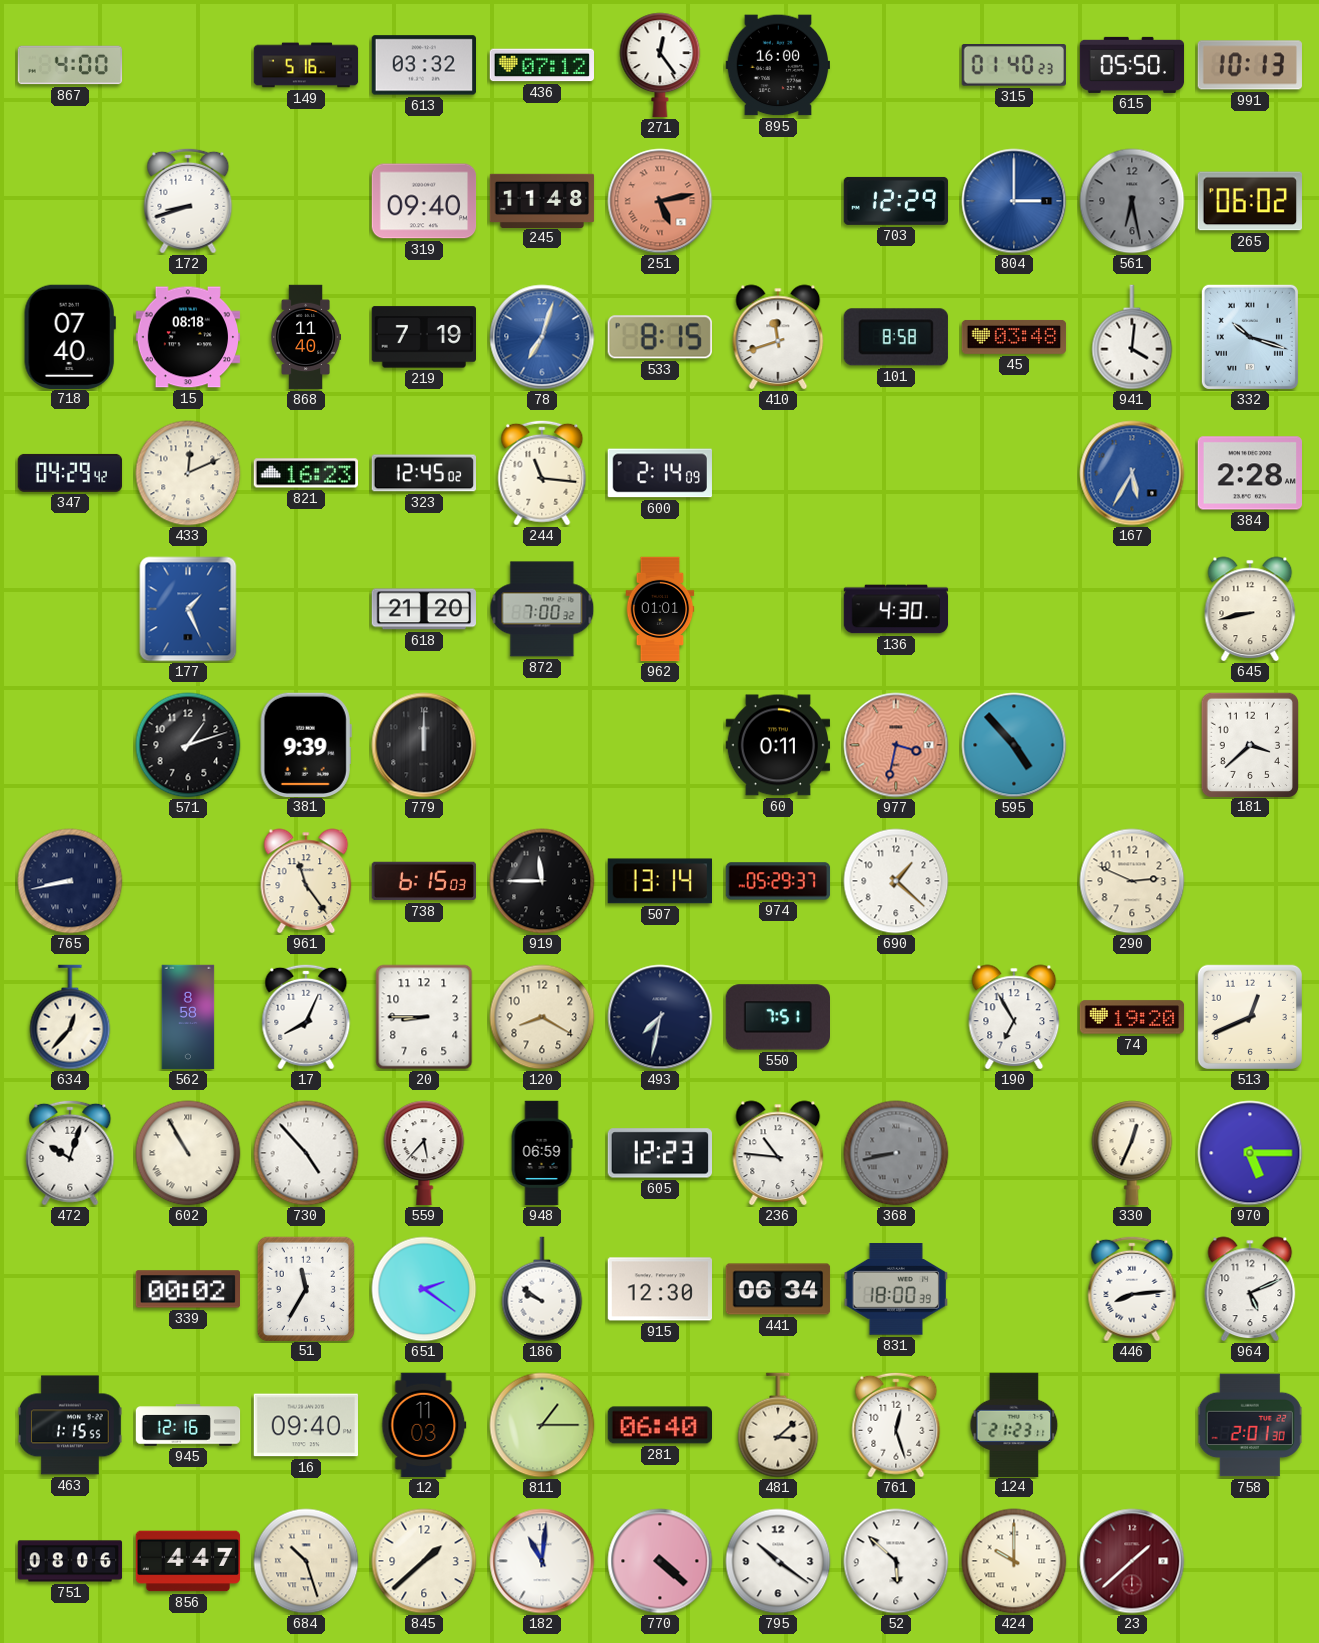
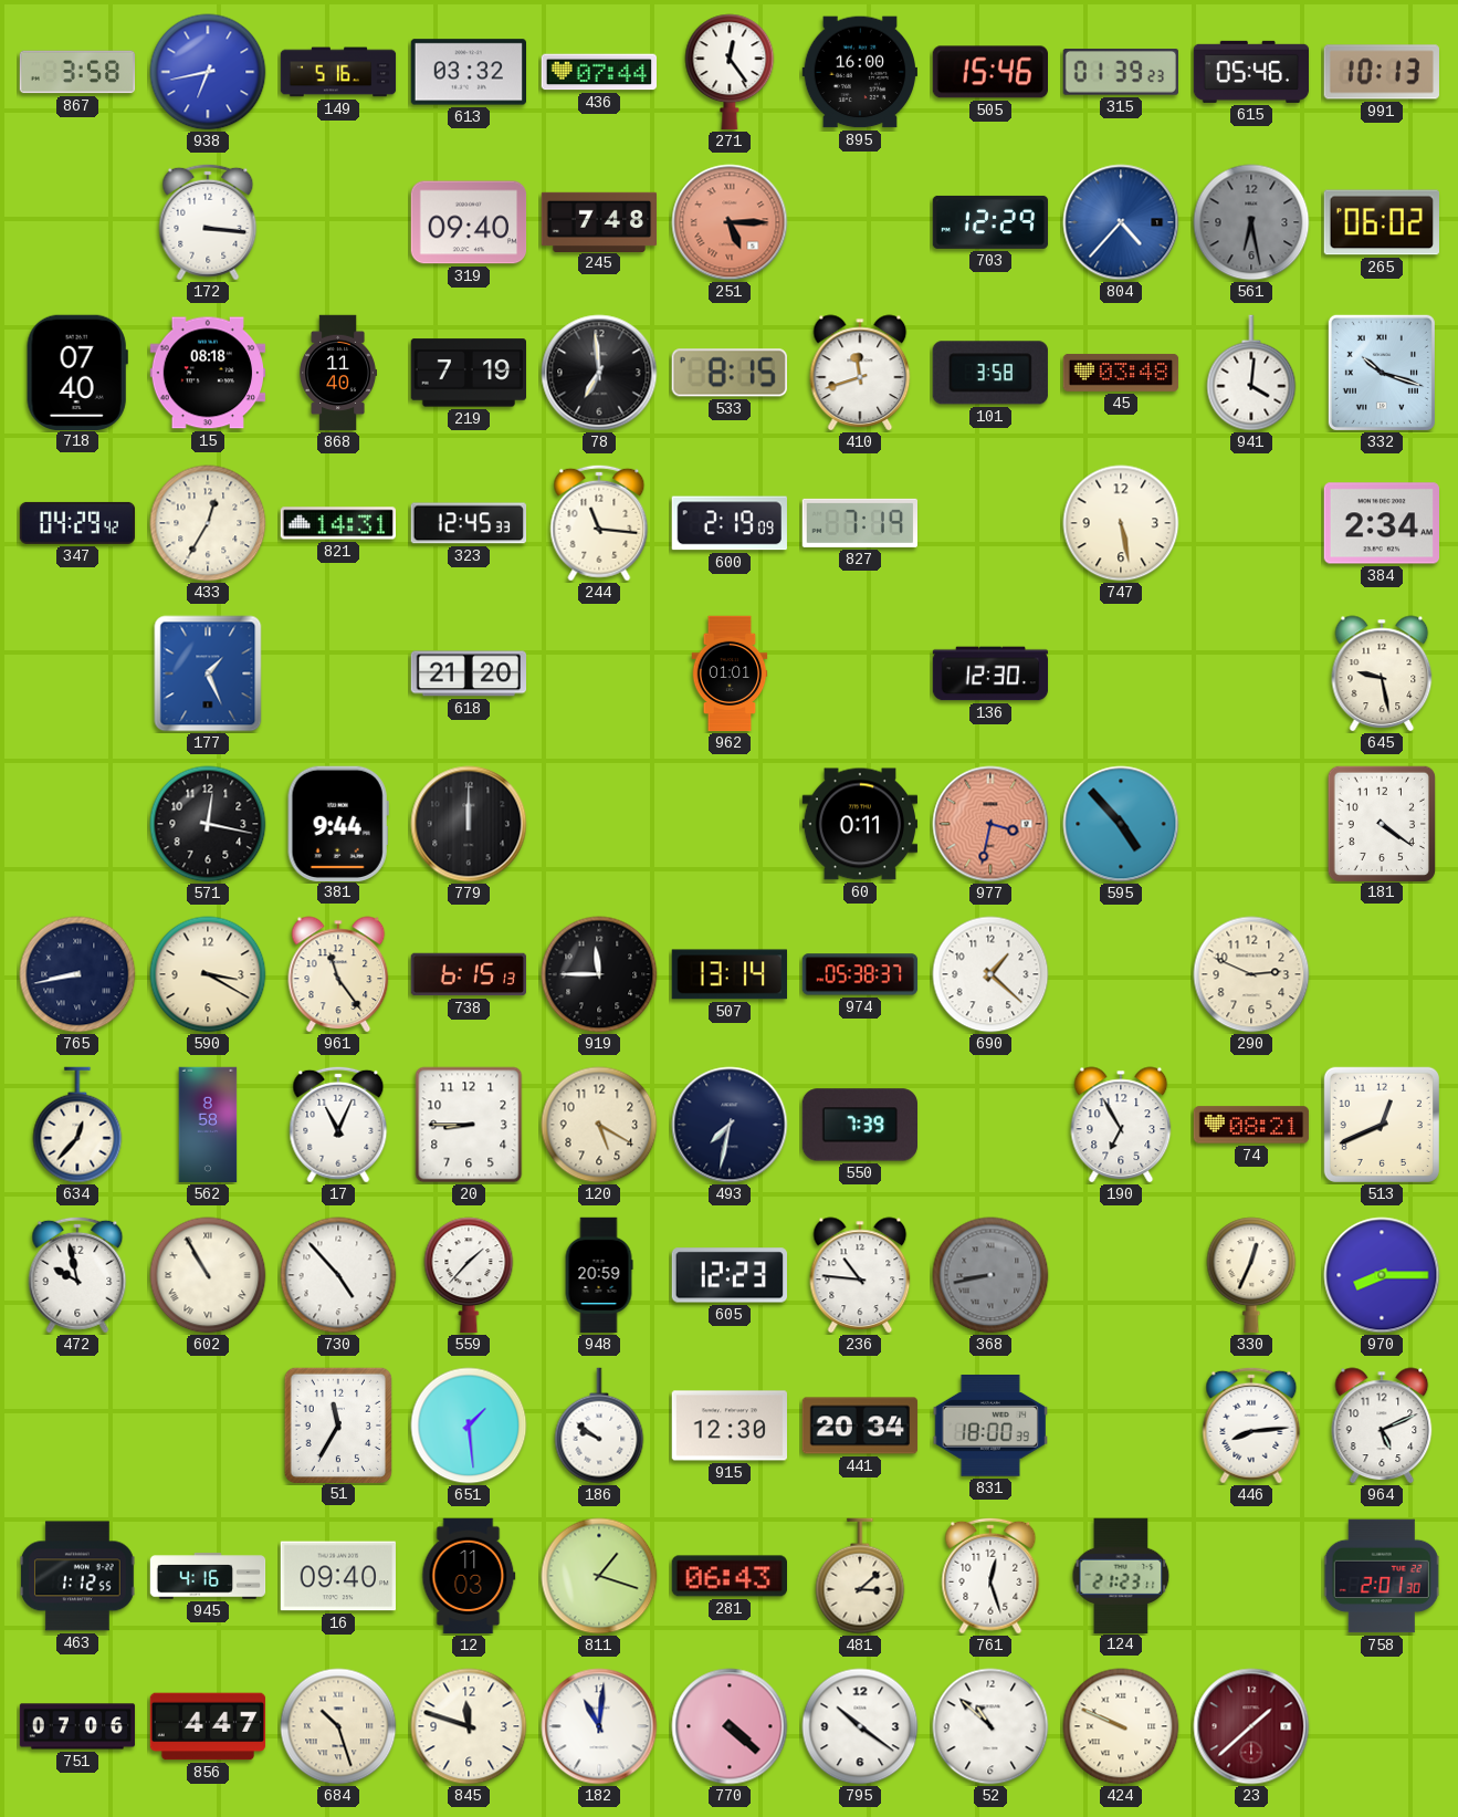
867: 4:00 -> 3:58 (77, 72)
938: none -> 6:43 (208, 72)
436: 07:12 -> 07:44 (598, 72)
505: none -> 15:46 (989, 72)
315: 01:40 -> 01:39 (1121, 73)
615: 05:50 -> 05:46 (1251, 72)
172: 8:42 -> 3:16 (208, 222)
245: 11:48 -> 7:48 (599, 221)
251: 5:13 -> 5:15 (730, 222)
804: 3:00 -> 4:37 (1121, 222)
78: 7:03 -> 6:59 (599, 373)
78 dial: blue -> black (599, 373)
101: 8:58 -> 3:58 (990, 373)
433: 12:11 -> 12:35 (208, 523)
821: 16:23 -> 14:31 (337, 523)
323: 12:45:02 -> 12:45:33 (468, 523)
600: 2:14 -> 2:19 (730, 523)
827: none -> 7:19 (859, 523)
747: none -> 5:28 (1121, 523)
167: 5:35 -> none (1132, 473)
384: 2:28 -> 2:34 (1381, 523)
872: 7:00 -> none (542, 609)
136: 4:30 -> 12:30 (990, 673)
645: 8:43 -> 9:28 (1382, 673)
571: 1:12 -> 12:17 (208, 824)
381: 9:39 -> 9:44 (338, 823)
181: 3:38 -> 4:21 (1381, 823)
590: none -> 3:20 (208, 974)
738: 6:15:03 -> 6:15:13 (469, 974)
974: 05:29 -> 05:38 (860, 974)
17: 8:04 -> 11:04 (338, 1125)
120: 8:20 -> 5:20 (599, 1125)
550: 7:51 -> 7:39 (859, 1125)
74: 19:20 -> 08:21 (1251, 1125)
472: 10:03 -> 9:58 (77, 1275)
559: 5:37 -> 1:37 (469, 1275)
948: 06:59 -> 20:59 (599, 1275)
970: 5:15 -> 8:15 (1382, 1275)
339: 00:02 -> none (187, 1289)
651: 2:21 -> 1:29 (469, 1426)
441: 06:34 -> 20:34 (860, 1426)
463: 1:15 -> 1:12 (78, 1576)
945: 12:16 -> 4:16 (208, 1576)
811: 1:15 -> 1:18 (599, 1576)
281: 06:40 -> 06:43 (730, 1576)
751: 08:06 -> 07:06 (77, 1726)
845: 1:38 -> 11:48 (469, 1726)
52: 5:52 -> 10:52 (990, 1726)
424: 10:00 -> 9:49 (1121, 1726)
